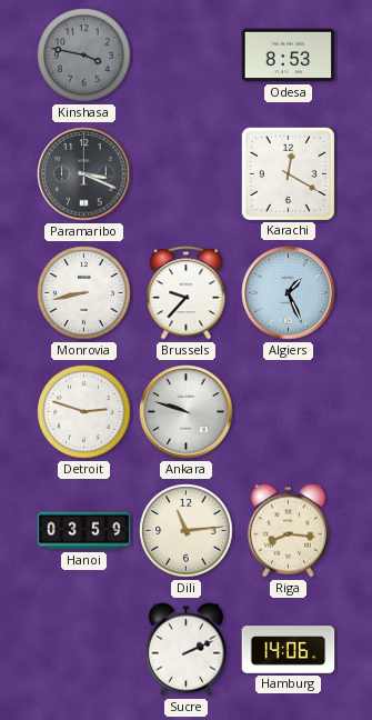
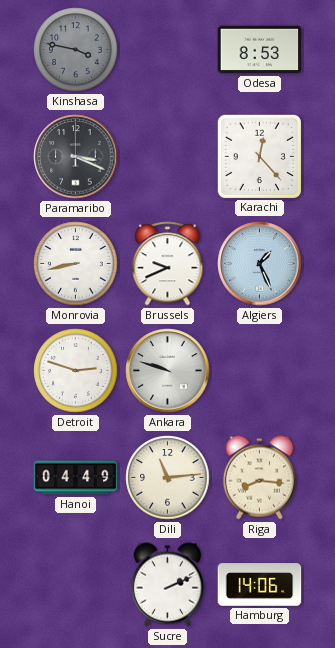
Karachi: 12:20 -> 12:23 (259, 156)
Brussels: 9:37 -> 9:41 (168, 264)
Hanoi: 03:59 -> 04:49 (76, 478)
